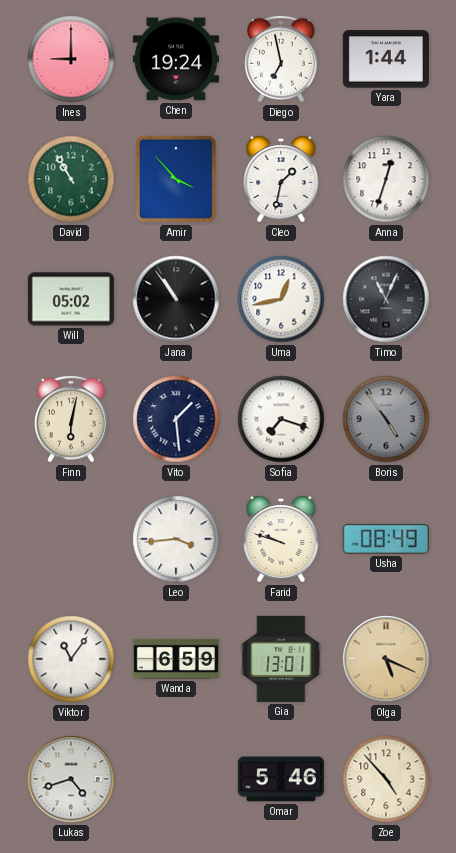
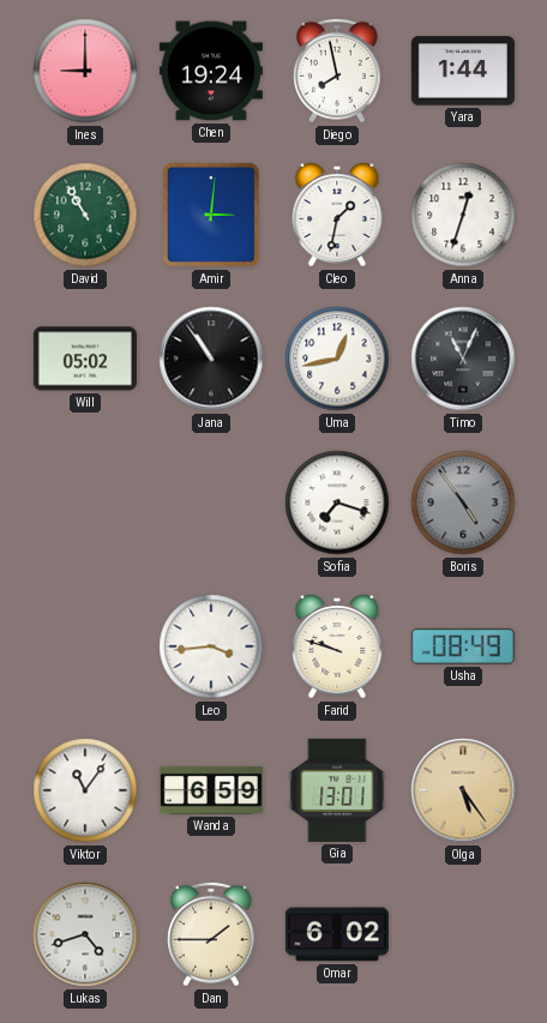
Diego: 6:58 -> 7:58 (337, 71)
Amir: 3:53 -> 3:01 (211, 215)
Finn: 6:02 -> none (71, 419)
Vito: 1:29 -> none (176, 419)
Olga: 5:19 -> 5:24 (463, 790)
Dan: none -> 1:45 (211, 934)
Omar: 5:46 -> 6:02 (337, 934)
Zoe: 4:53 -> none (386, 779)
